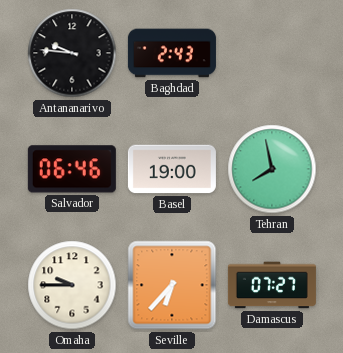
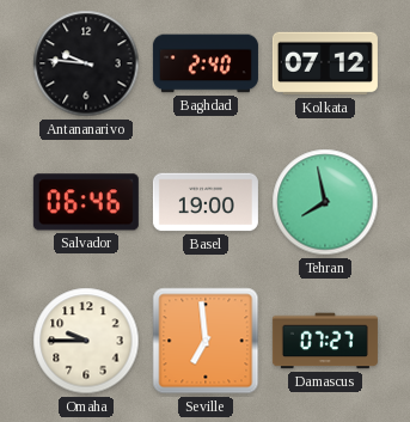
Baghdad: 2:43 -> 2:40 (206, 63)
Kolkata: none -> 07:12 (325, 63)
Seville: 6:37 -> 6:59 (206, 341)
